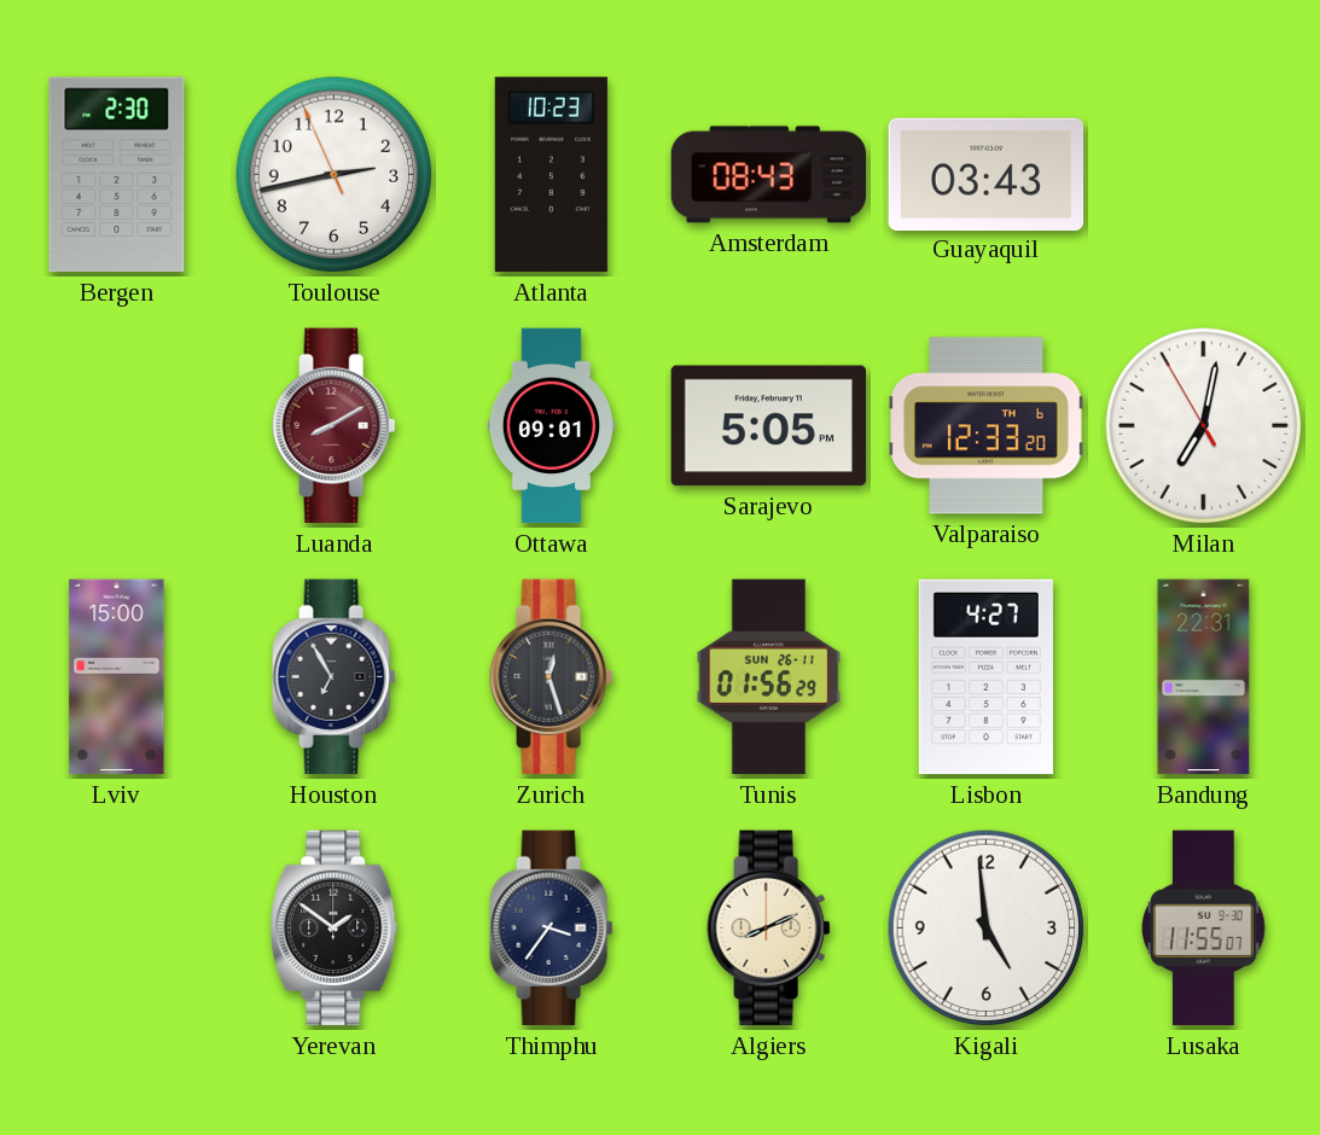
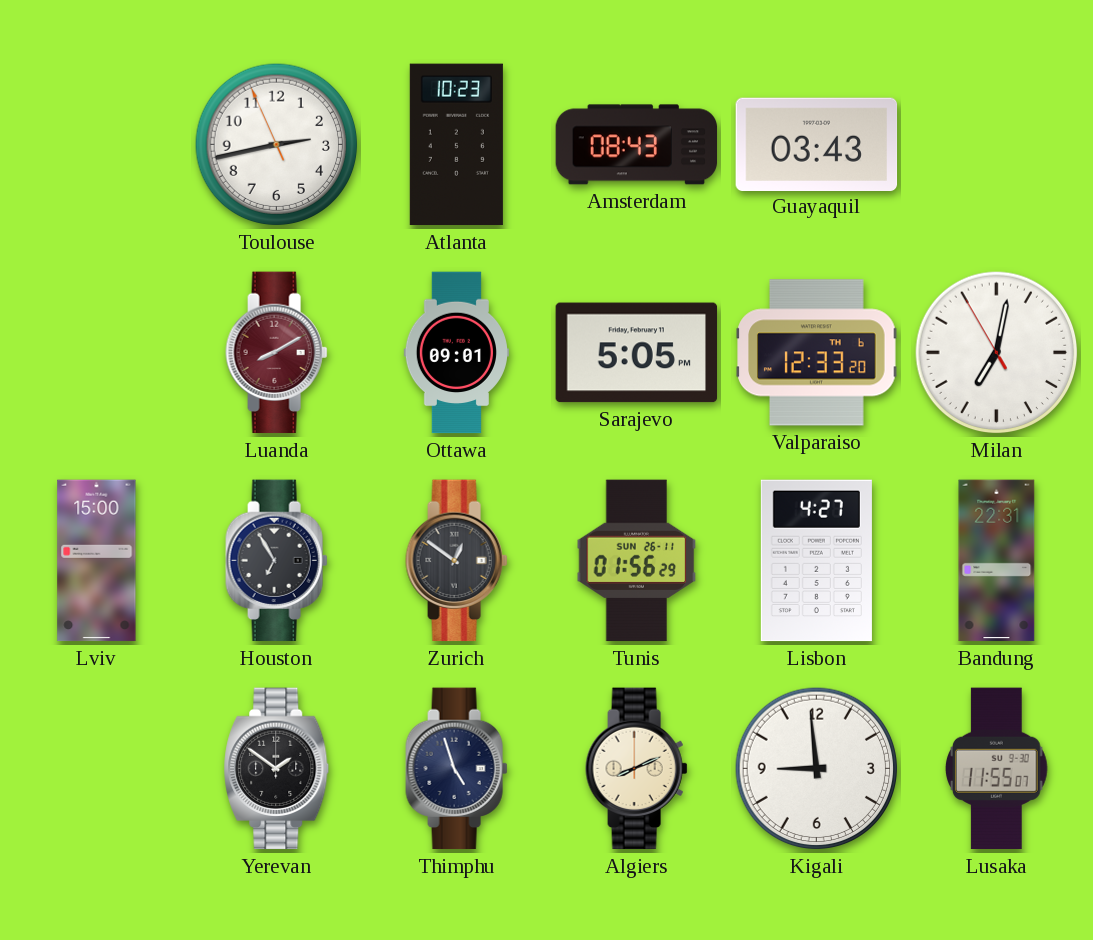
Bergen: 2:30 -> none (117, 175)
Zurich: 12:27 -> 12:51 (457, 561)
Thimphu: 3:36 -> 4:57 (457, 769)
Kigali: 4:59 -> 8:59 (817, 769)
